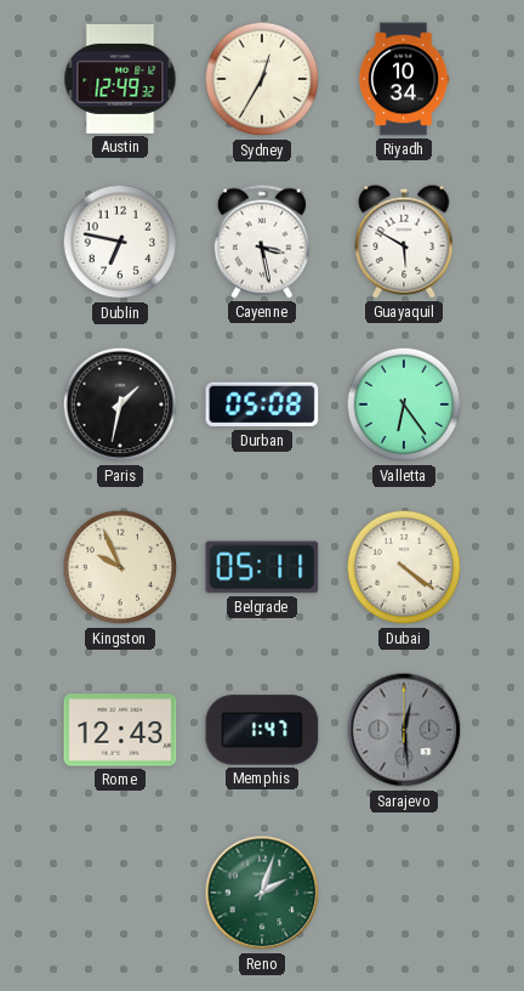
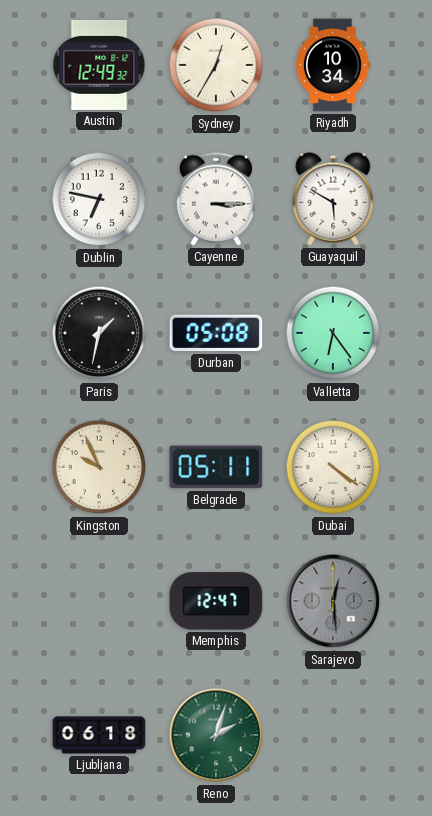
Cayenne: 3:28 -> 3:15 (216, 199)
Rome: 12:43 -> none (120, 730)
Memphis: 1:47 -> 12:47 (216, 601)
Ljubljana: none -> 06:18 (99, 735)
